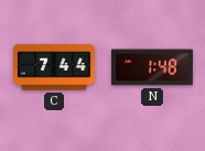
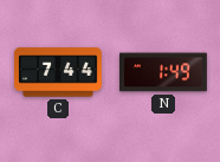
N: 1:48 -> 1:49 (164, 72)
